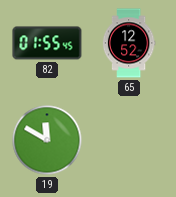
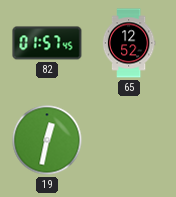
82: 01:55 -> 01:57 (47, 43)
19: 11:50 -> 12:32 (47, 140)
